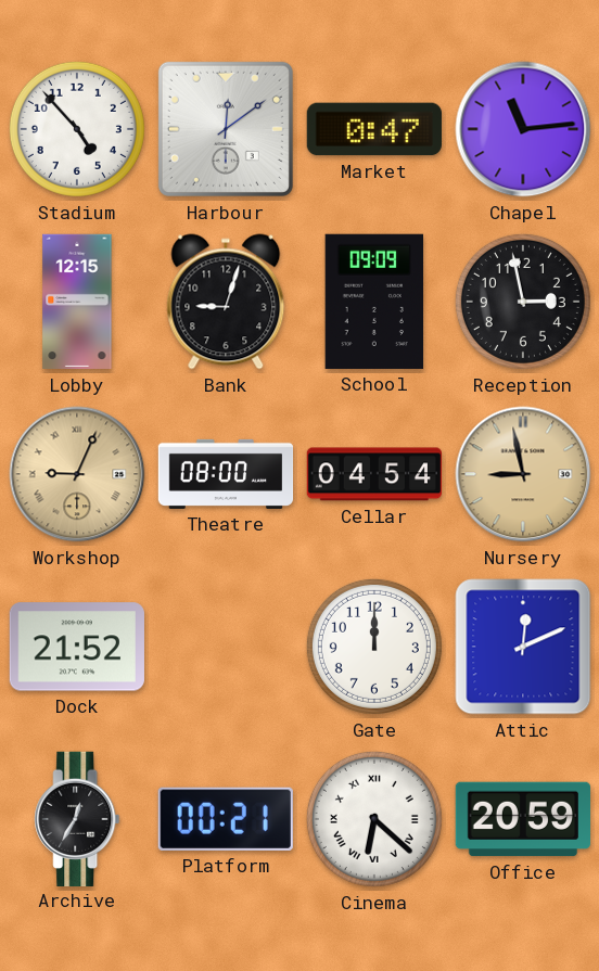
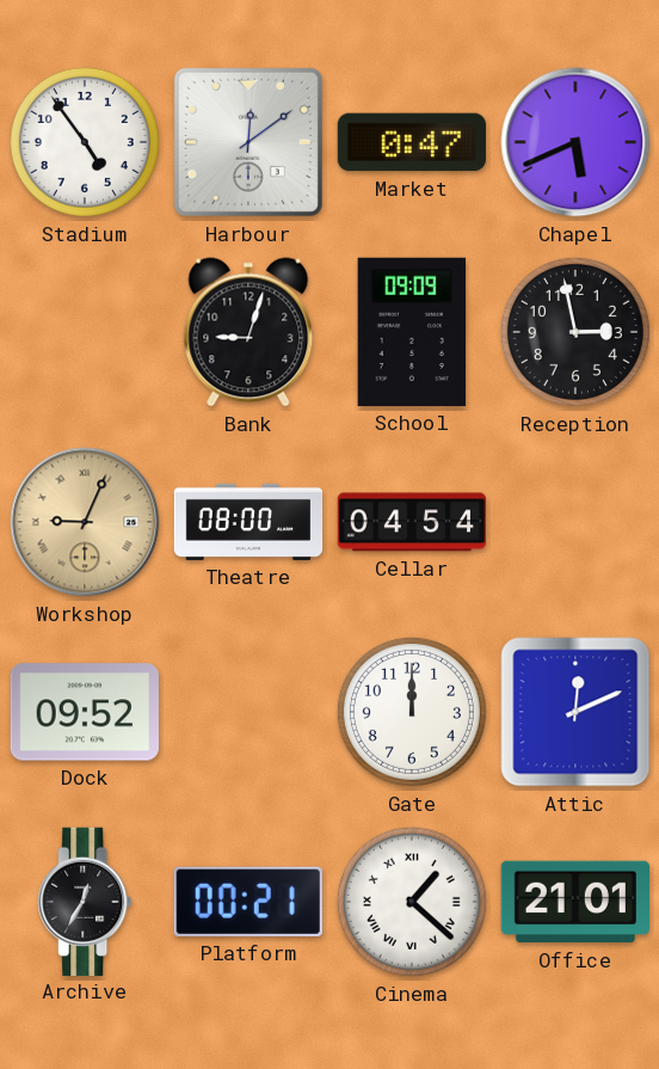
Stadium: 4:53 -> 4:54 (85, 142)
Chapel: 11:14 -> 5:41 (575, 142)
Lobby: 12:15 -> none (77, 302)
Nursery: 8:58 -> none (523, 474)
Dock: 21:52 -> 09:52 (85, 712)
Cinema: 6:22 -> 1:22 (412, 902)
Office: 20:59 -> 21:01 (574, 902)
